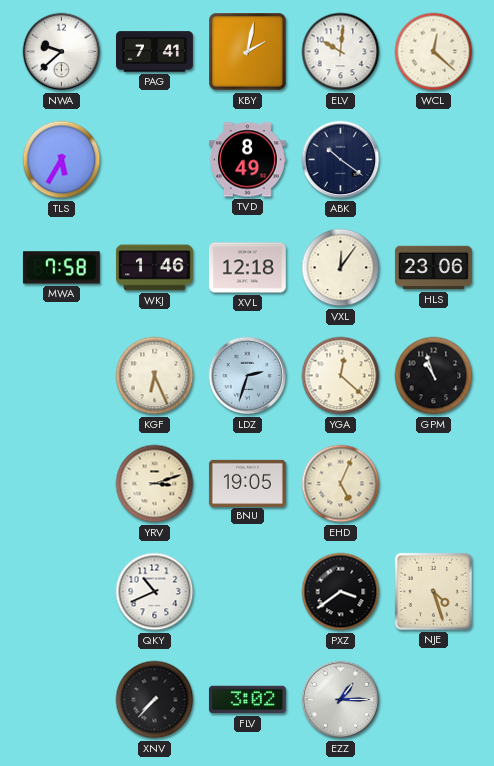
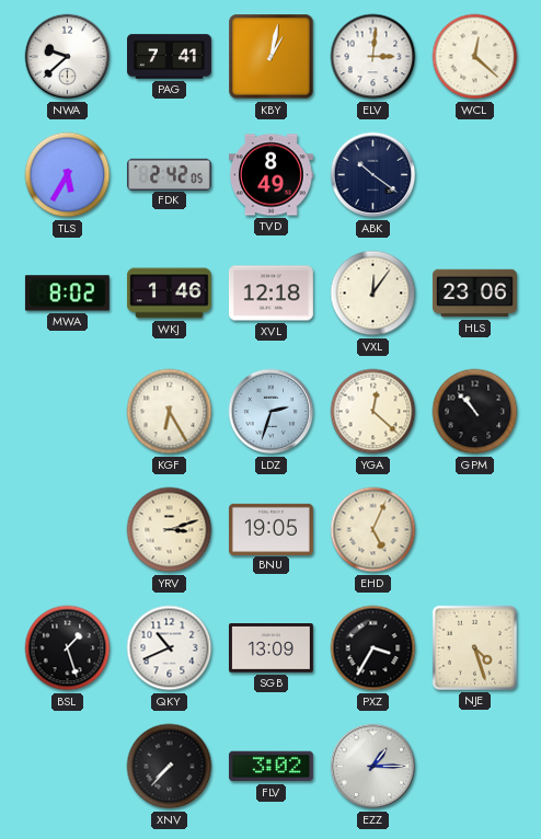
KBY: 2:02 -> 1:02 (272, 57)
ELV: 10:01 -> 3:01 (373, 57)
FDK: none -> 2:42 (169, 174)
MWA: 7:58 -> 8:02 (67, 294)
KGF: 6:26 -> 6:25 (170, 412)
GPM: 10:57 -> 10:53 (475, 412)
BSL: none -> 1:27 (68, 648)
SGB: none -> 13:09 (270, 648)
PXZ: 3:39 -> 3:35 (373, 648)
